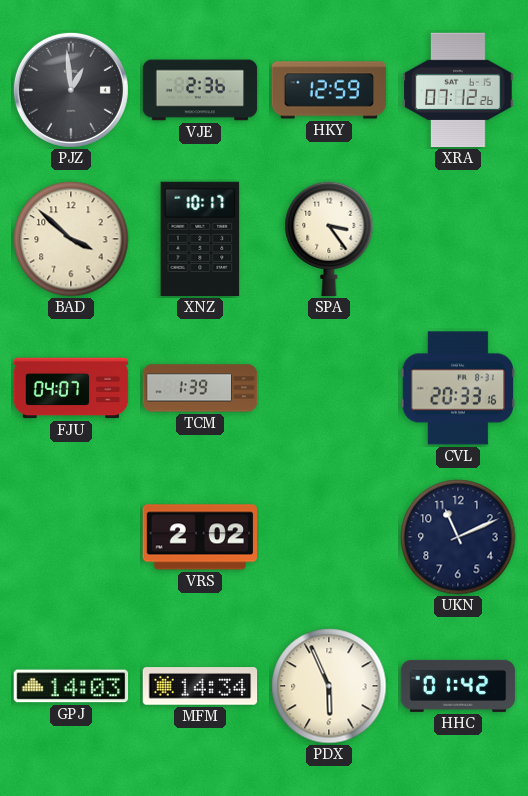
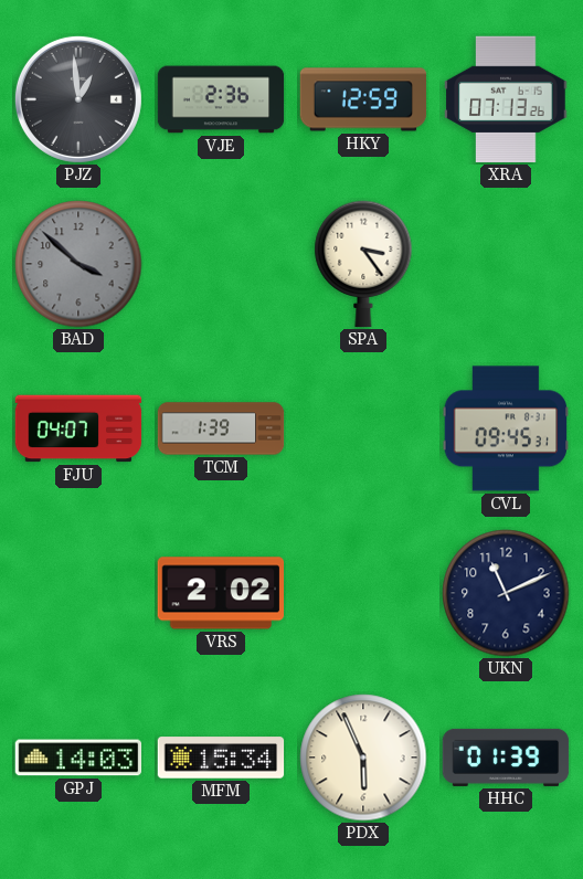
XRA: 07:12 -> 07:13 (506, 99)
BAD dial: cream -> grey (78, 264)
XNZ: 10:17 -> none (200, 239)
CVL: 20:33 -> 09:45 (506, 428)
MFM: 14:34 -> 15:34 (221, 758)
HHC: 01:42 -> 01:39 (506, 758)
